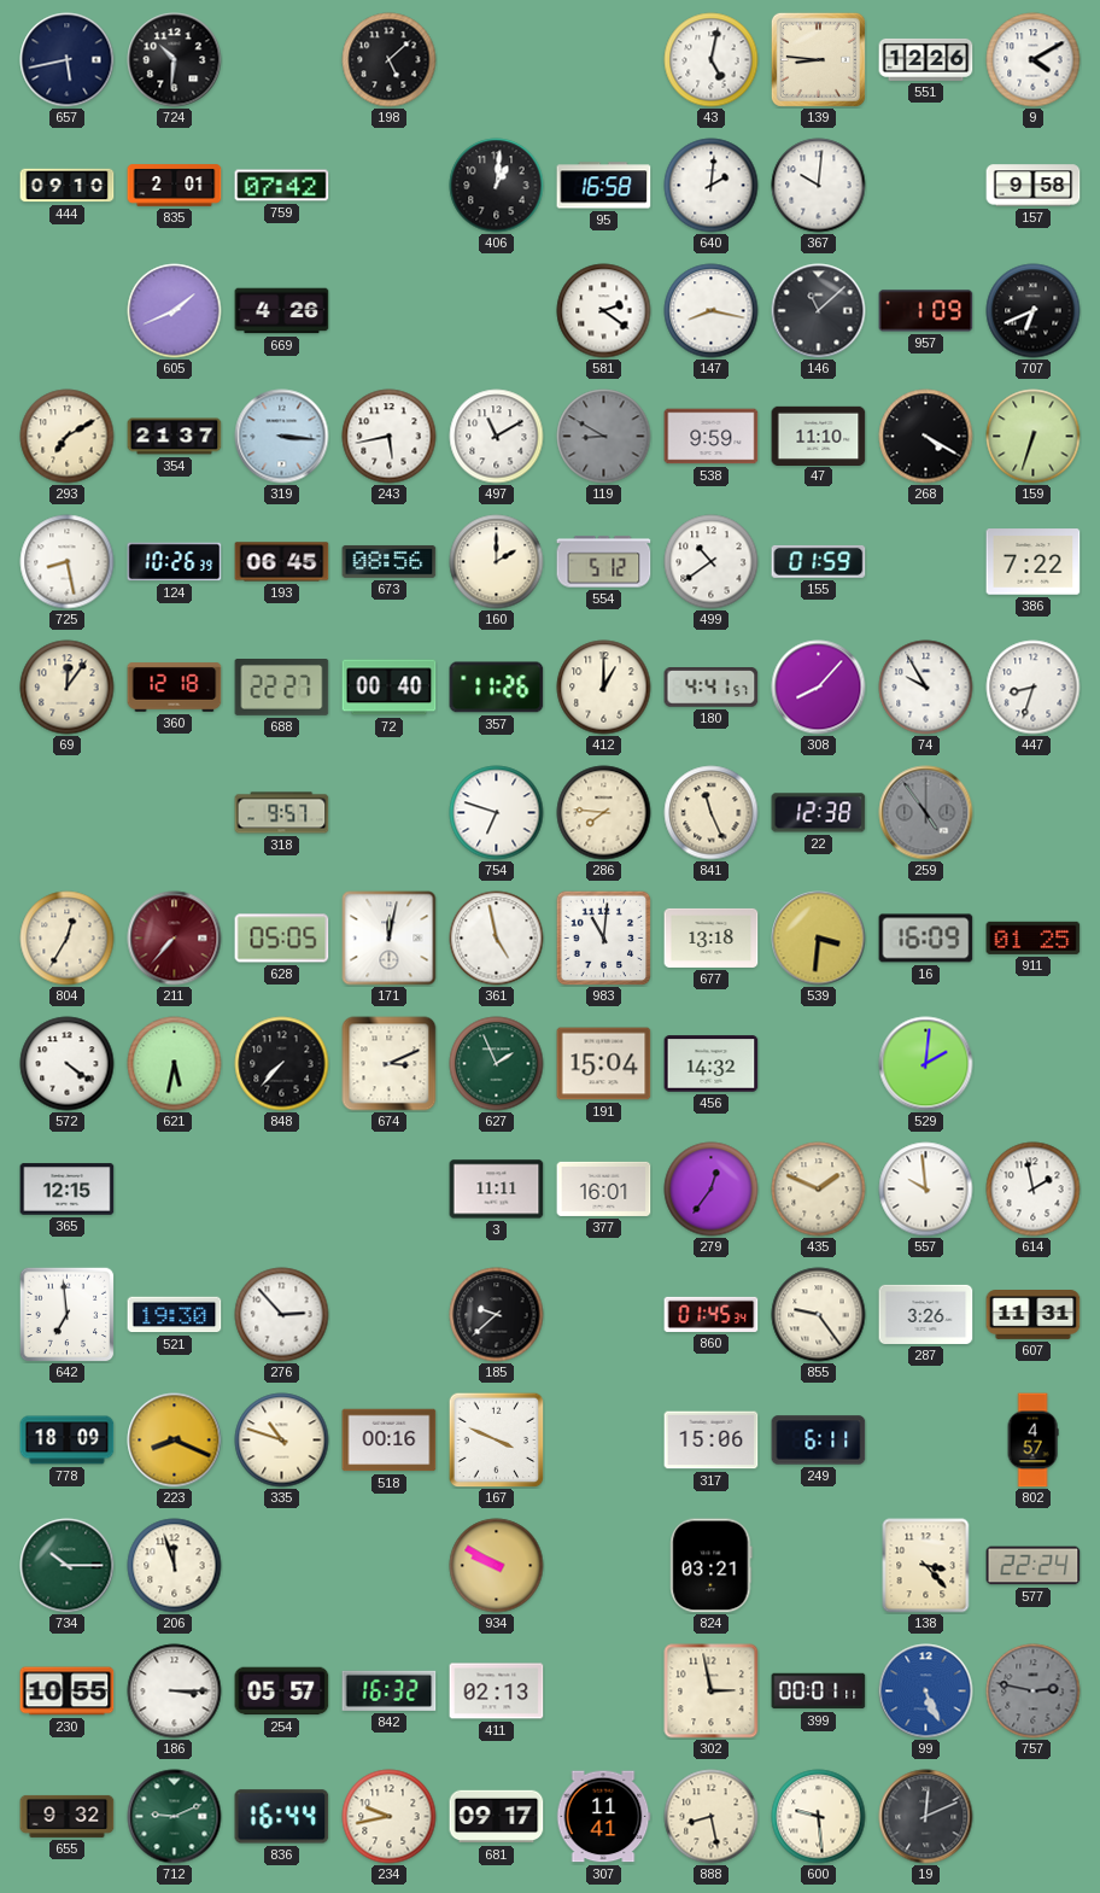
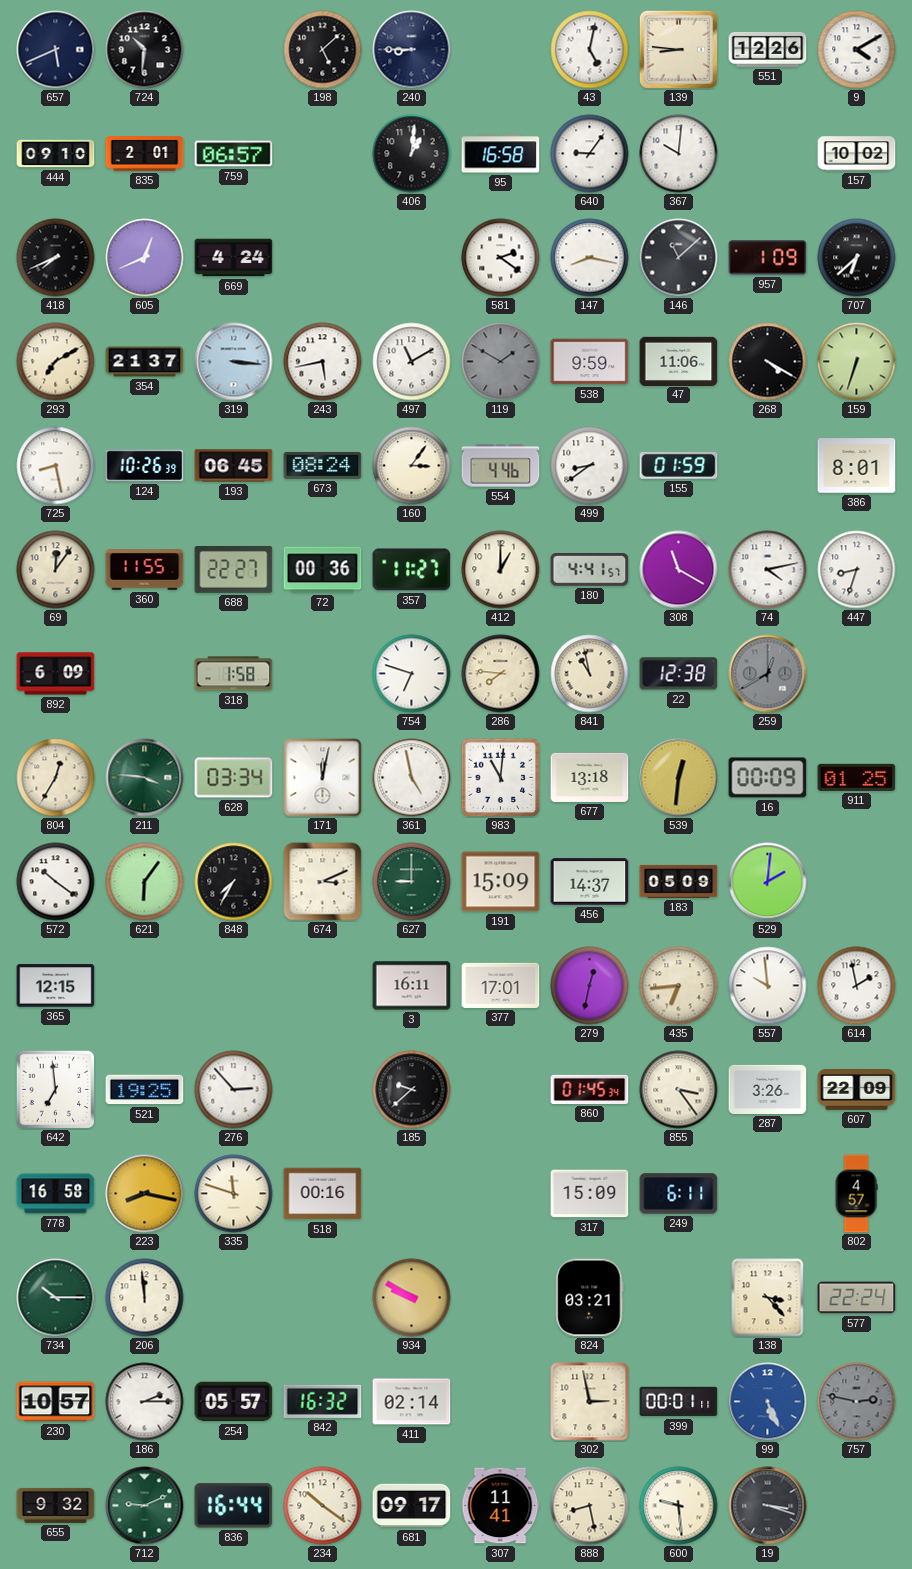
657: 5:43 -> 5:41 (56, 50)
240: none -> 8:45 (412, 50)
759: 07:42 -> 06:57 (234, 154)
640: 2:01 -> 9:06 (590, 154)
157: 9:58 -> 10:02 (857, 154)
418: none -> 7:41 (56, 258)
605: 1:41 -> 12:41 (145, 258)
669: 4:26 -> 4:24 (234, 258)
707: 6:41 -> 6:38 (857, 258)
119: 8:50 -> 1:50 (501, 362)
47: 11:10 -> 11:06 (679, 361)
673: 08:56 -> 08:24 (323, 465)
160: 2:00 -> 3:06 (412, 466)
554: 5:12 -> 4:46 (501, 466)
499: 10:39 -> 8:39 (590, 466)
386: 7:22 -> 8:01 (857, 466)
360: 12:18 -> 11:55 (145, 570)
72: 00:40 -> 00:36 (323, 570)
357: 11:26 -> 11:27 (412, 570)
308: 8:07 -> 11:20 (679, 570)
74: 9:55 -> 4:13 (768, 570)
892: none -> 6:09 (56, 674)
318: 9:57 -> 1:58 (234, 674)
841: 11:26 -> 10:58 (590, 674)
259: 4:54 -> 12:40 (768, 674)
211: 7:37 -> 3:46 (145, 778)
211 dial: burgundy -> green (145, 778)
628: 05:05 -> 03:34 (234, 778)
539: 3:31 -> 12:31 (679, 778)
16: 16:09 -> 00:09 (768, 778)
572: 4:21 -> 10:21 (56, 882)
621: 5:32 -> 6:06 (145, 882)
848: 7:37 -> 7:35 (234, 882)
627: 1:56 -> 9:00 (412, 882)
191: 15:04 -> 15:09 (501, 882)
456: 14:32 -> 14:37 (590, 882)
183: none -> 05:09 (679, 881)
3: 11:11 -> 16:11 (412, 986)
377: 16:01 -> 17:01 (501, 985)
279: 12:36 -> 12:32 (590, 986)
435: 1:49 -> 6:44 (679, 986)
521: 19:30 -> 19:25 (145, 1090)
855: 9:24 -> 3:24 (679, 1090)
607: 11:31 -> 22:09 (857, 1090)
778: 18:09 -> 16:58 (56, 1194)
223: 8:19 -> 8:17 (145, 1194)
335: 10:48 -> 11:48 (234, 1194)
167: 3:49 -> none (496, 1439)
317: 15:06 -> 15:09 (590, 1194)
206: 11:57 -> 11:59 (145, 1298)
230: 10:55 -> 10:57 (56, 1402)
186: 3:15 -> 2:15 (145, 1402)
411: 02:13 -> 02:14 (412, 1402)
234: 9:43 -> 10:21 (323, 1506)
19: 12:11 -> 3:18 (768, 1506)
